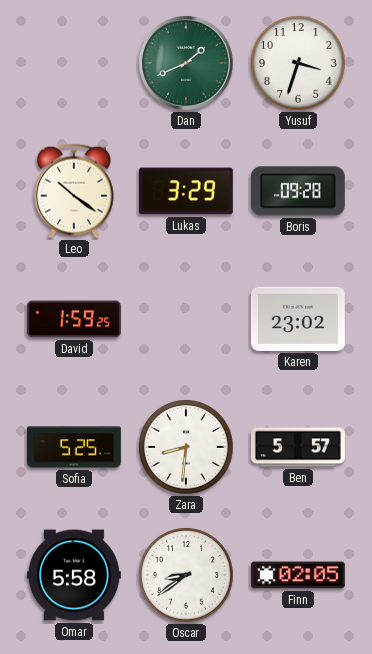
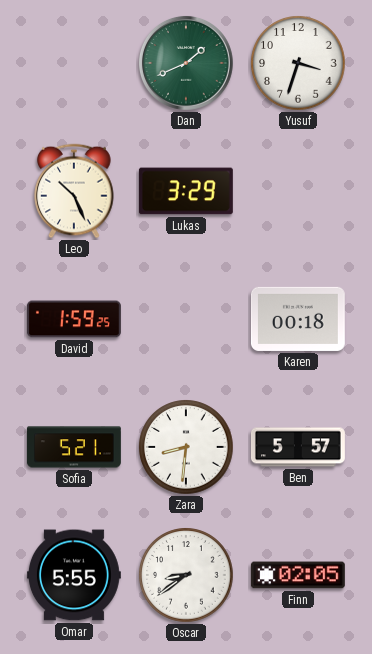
Leo: 10:21 -> 10:26 (74, 191)
Boris: 09:28 -> none (298, 191)
Karen: 23:02 -> 00:18 (298, 319)
Sofia: 5:25 -> 5:21 (74, 447)
Omar: 5:58 -> 5:55 (74, 575)
